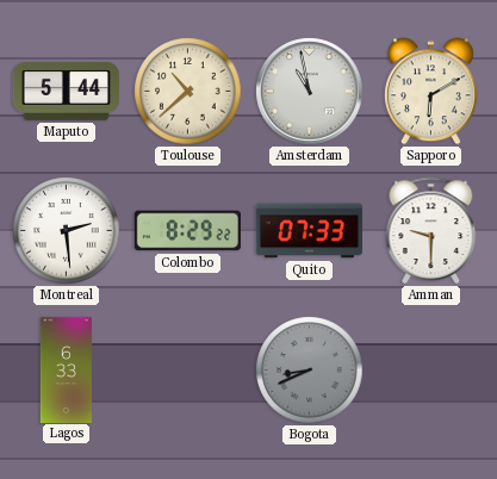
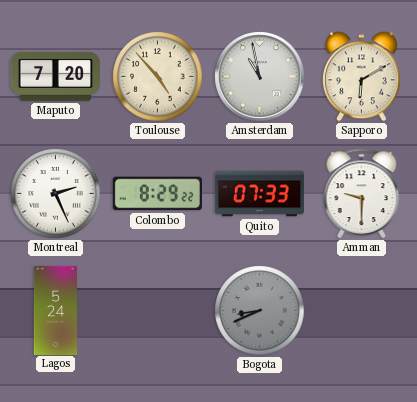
Maputo: 5:44 -> 7:20 (55, 76)
Toulouse: 10:38 -> 4:53 (158, 77)
Montreal: 2:29 -> 2:26 (56, 194)
Lagos: 6:33 -> 5:24 (55, 310)
